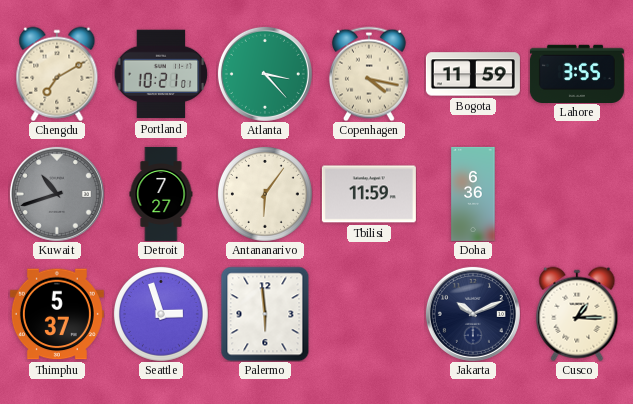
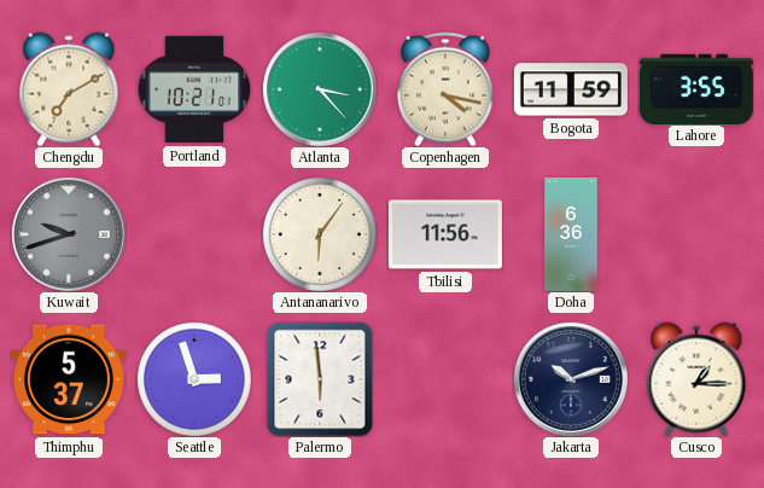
Kuwait: 10:42 -> 9:42 (69, 234)
Detroit: 7:27 -> none (161, 194)
Tbilisi: 11:59 -> 11:56 (445, 234)
Jakarta: 10:11 -> 10:12 (571, 379)
